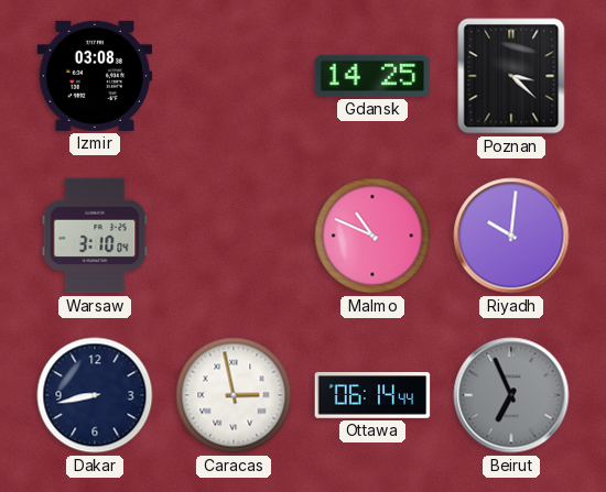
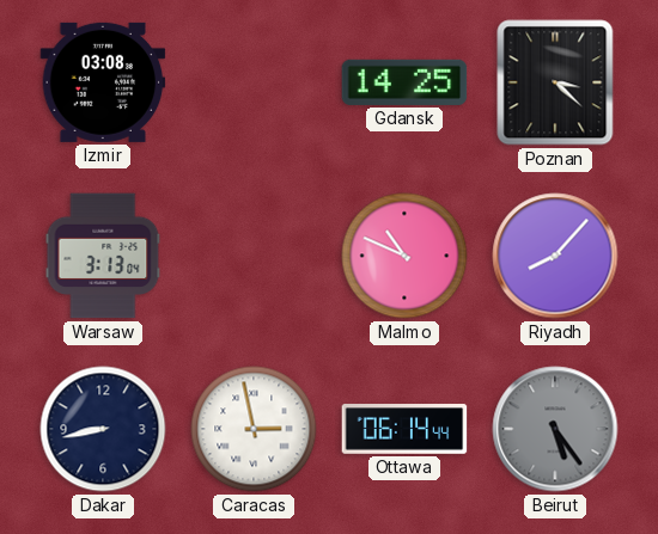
Warsaw: 3:10 -> 3:13 (103, 256)
Riyadh: 10:01 -> 8:07 (555, 256)
Beirut: 6:56 -> 5:24 (555, 429)
